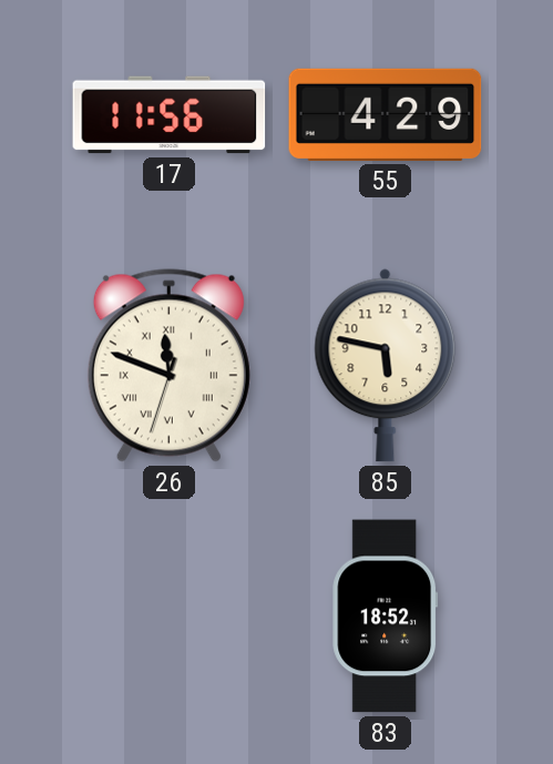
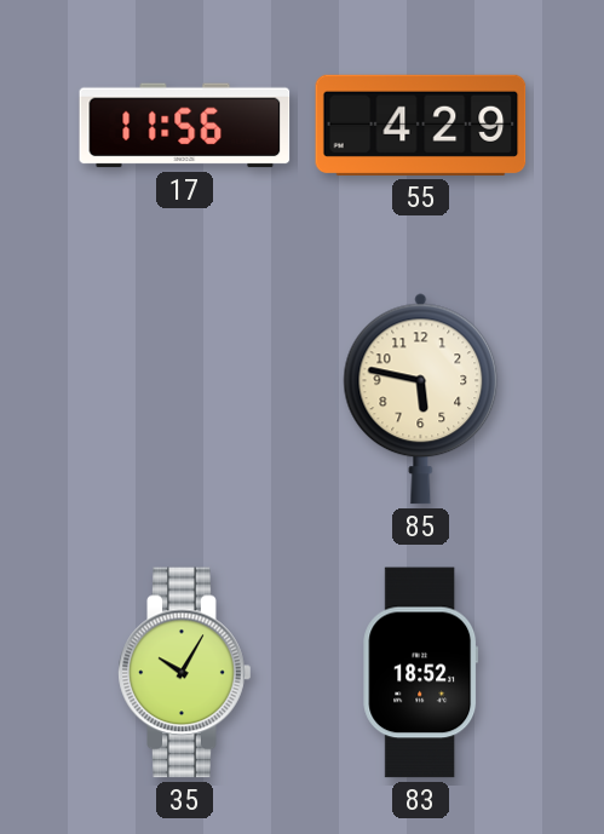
26: 11:48 -> none (168, 366)
35: none -> 10:05 (185, 673)
